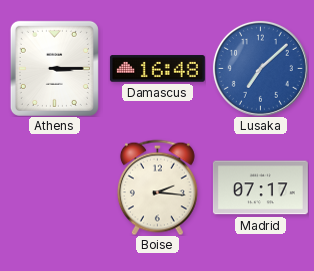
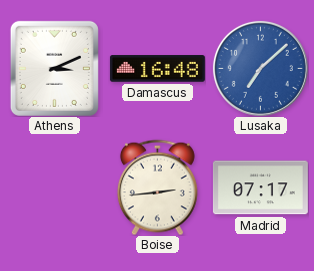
Athens: 3:15 -> 3:11 (54, 68)
Boise: 2:16 -> 2:44 (157, 187)
